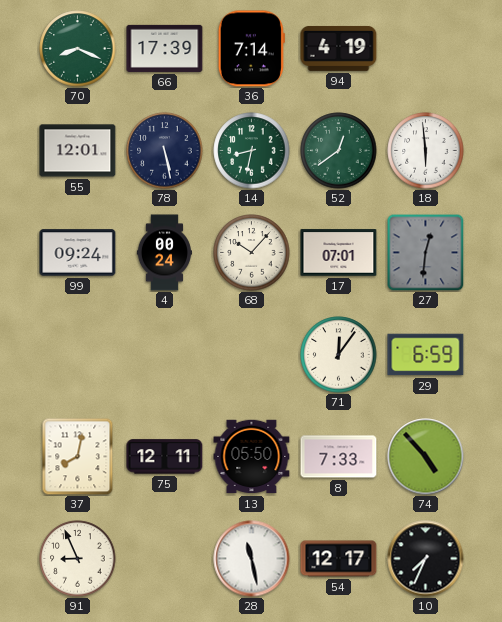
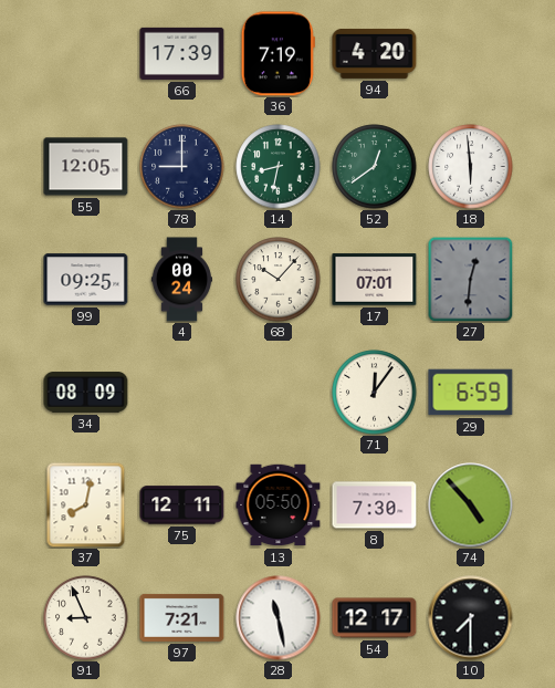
70: 8:19 -> none (78, 49)
36: 7:14 -> 7:19 (277, 54)
94: 4:19 -> 4:20 (375, 53)
55: 12:01 -> 12:05 (86, 167)
78: 5:28 -> 9:00 (182, 167)
99: 09:24 -> 09:25 (86, 280)
34: none -> 08:09 (86, 393)
8: 7:33 -> 7:30 (375, 505)
97: none -> 7:21 (182, 617)
10: 7:34 -> 7:30 (471, 618)
